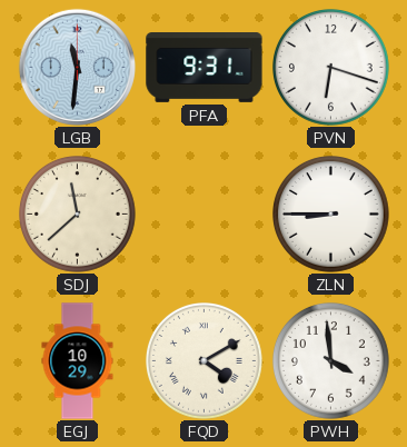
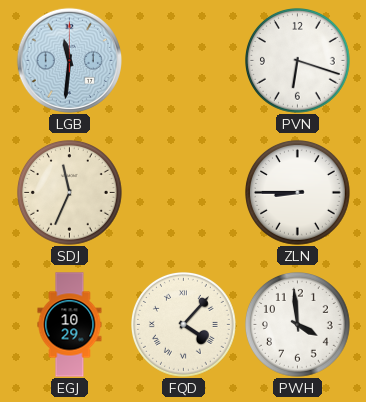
PFA: 9:31 -> none (205, 68)
SDJ: 11:38 -> 11:34 (70, 193)
FQD: 4:10 -> 4:07 (184, 325)
